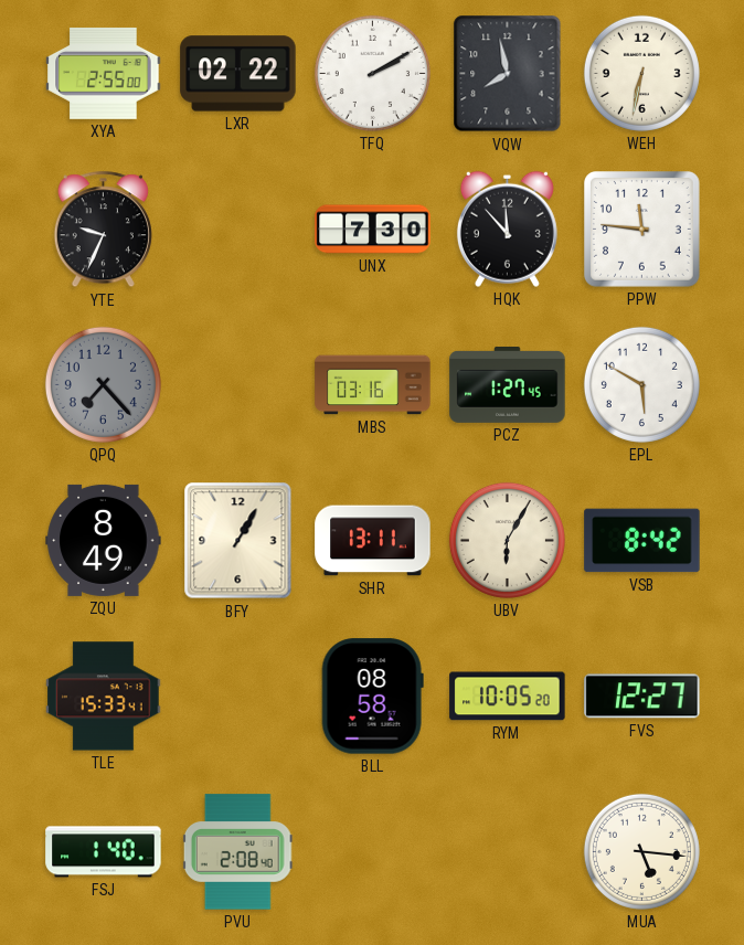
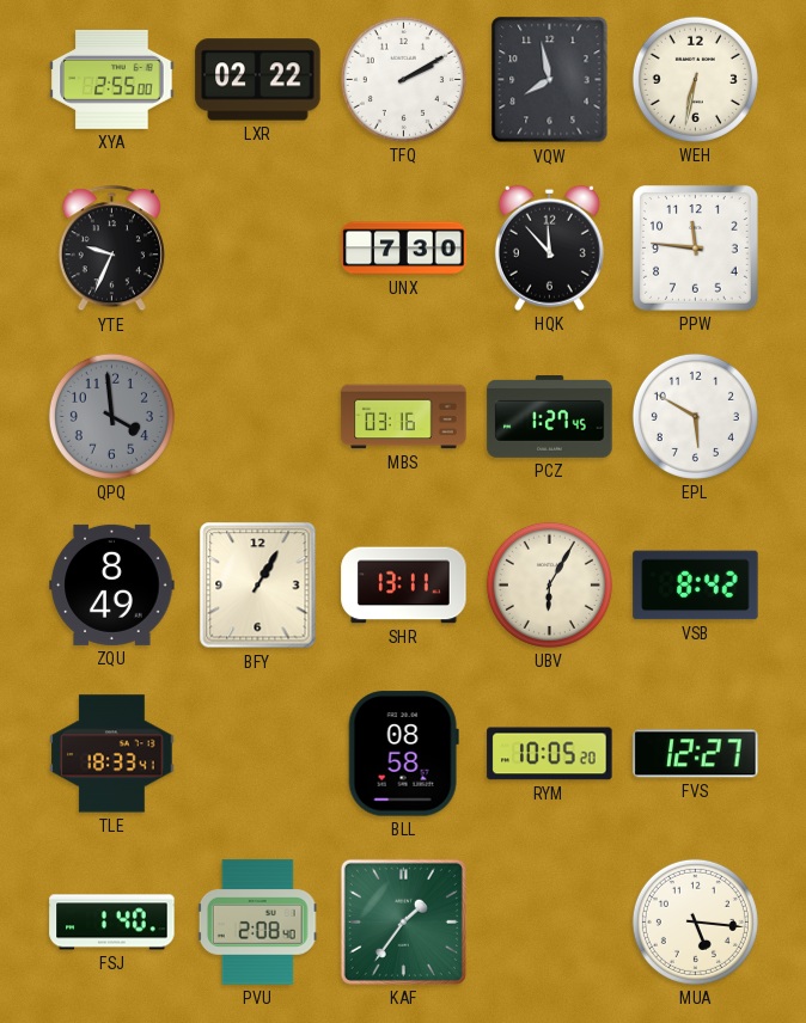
QPQ: 7:23 -> 3:59 (111, 416)
TLE: 15:33 -> 18:33 (112, 754)
KAF: none -> 1:36 (403, 921)
